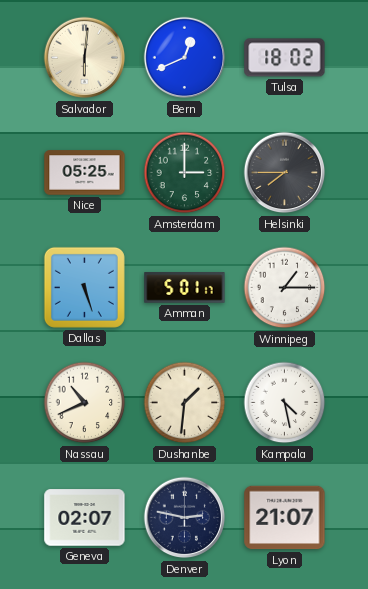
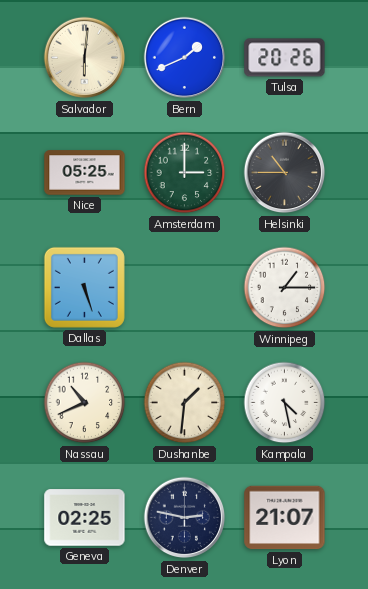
Bern: 12:41 -> 1:41 (185, 58)
Tulsa: 18:02 -> 20:26 (285, 58)
Helsinki: 7:45 -> 10:45 (285, 173)
Amman: 5:01 -> none (185, 288)
Geneva: 02:07 -> 02:25 (85, 518)
